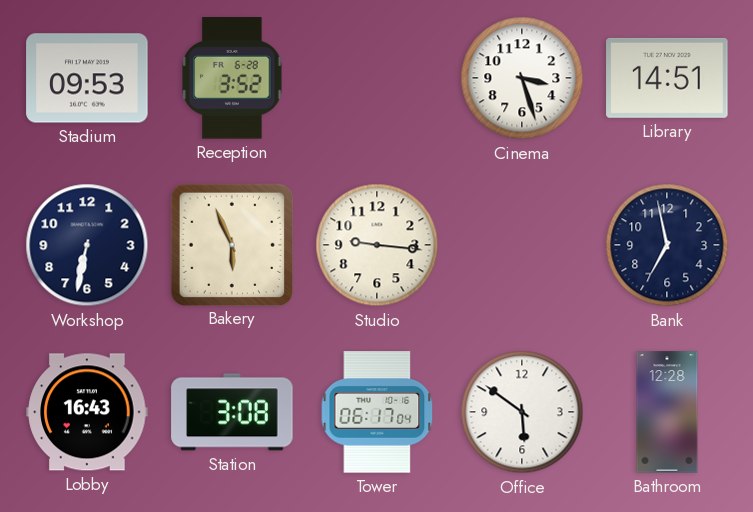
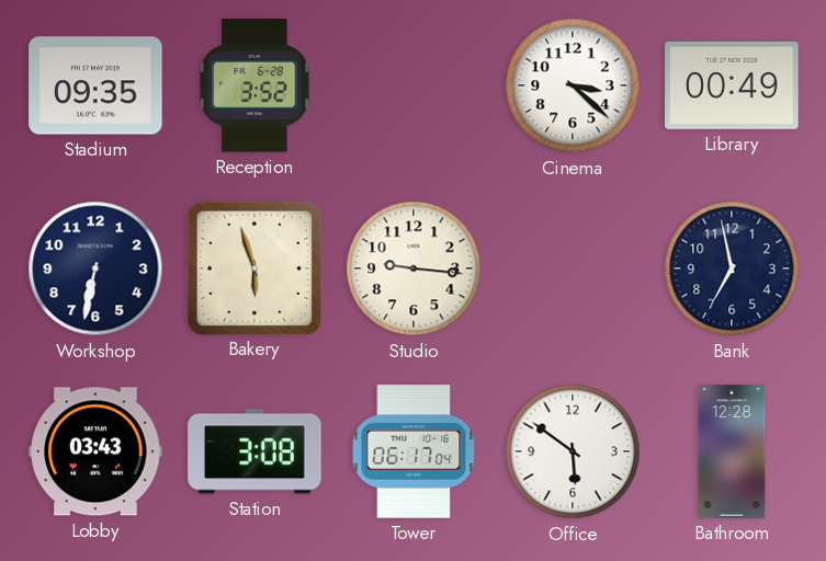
Stadium: 09:53 -> 09:35 (95, 85)
Cinema: 3:27 -> 3:22 (573, 85)
Library: 14:51 -> 00:49 (732, 85)
Bakery: 5:56 -> 5:57 (253, 267)
Lobby: 16:43 -> 03:43 (95, 451)
